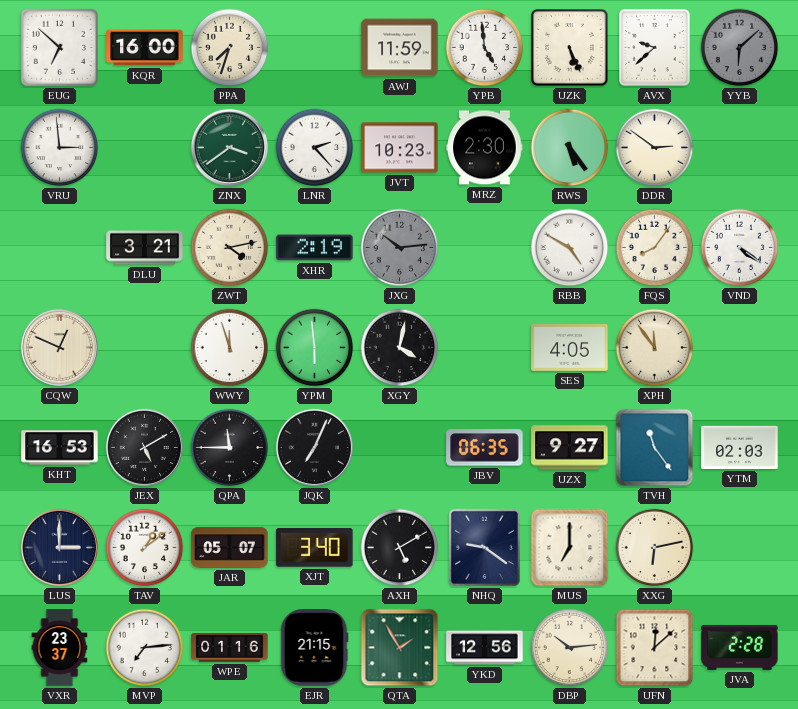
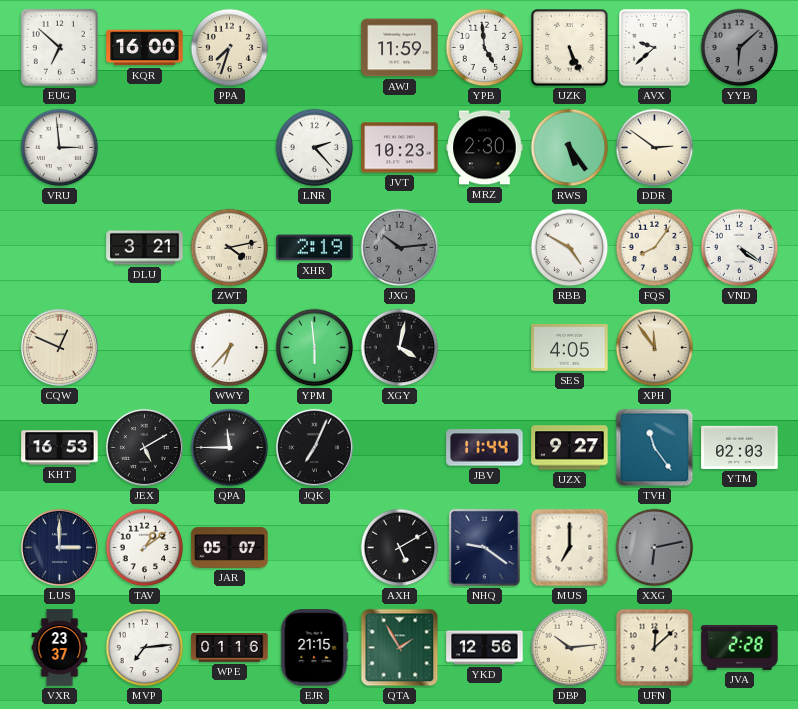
ZNX: 3:39 -> none (229, 147)
WWY: 11:57 -> 6:37 (230, 348)
JBV: 06:35 -> 11:44 (485, 448)
XJT: 3:40 -> none (315, 548)
XXG dial: cream -> grey (655, 548)
